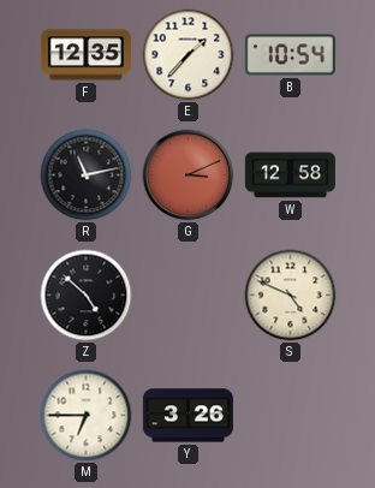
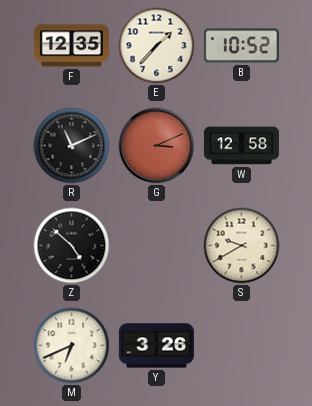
B: 10:54 -> 10:52 (241, 46)
R: 11:13 -> 11:11 (72, 146)
S: 4:49 -> 9:40 (242, 246)
M: 6:45 -> 6:41 (72, 346)
